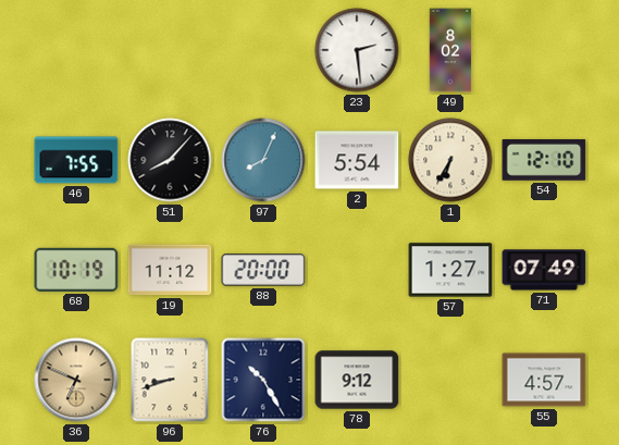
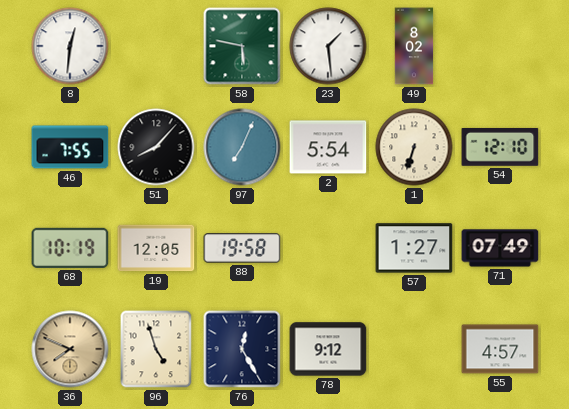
8: none -> 12:31 (70, 46)
58: none -> 5:47 (242, 46)
23: 2:29 -> 1:29 (328, 46)
97: 8:04 -> 7:04 (242, 147)
1: 6:35 -> 6:33 (414, 147)
19: 11:12 -> 12:05 (156, 248)
88: 20:00 -> 19:58 (242, 248)
36: 6:49 -> 7:49 (70, 349)
96: 8:42 -> 4:57 (156, 349)
76: 10:25 -> 12:25 (242, 349)
